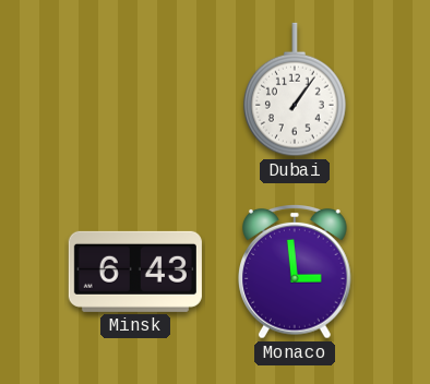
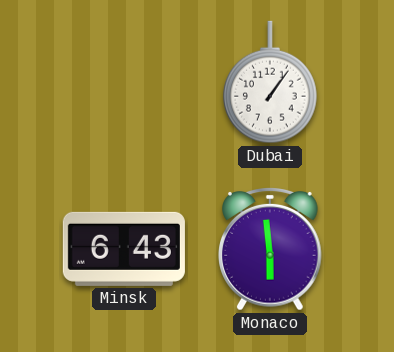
Monaco: 2:59 -> 5:59 (271, 250)
